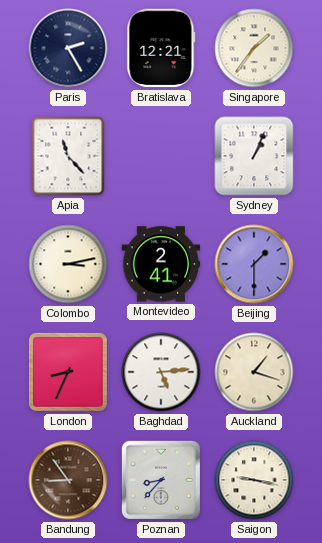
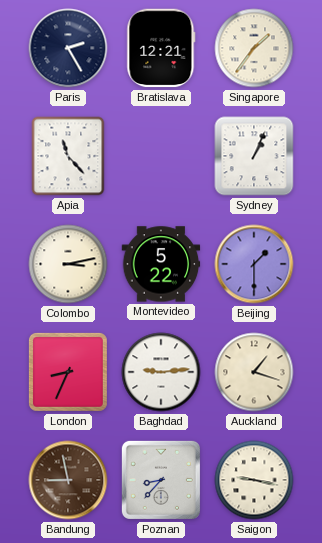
Montevideo: 2:41 -> 5:22 (161, 264)
Baghdad: 5:14 -> 9:14 (161, 372)
Bandung: 8:54 -> 8:58 (68, 480)
